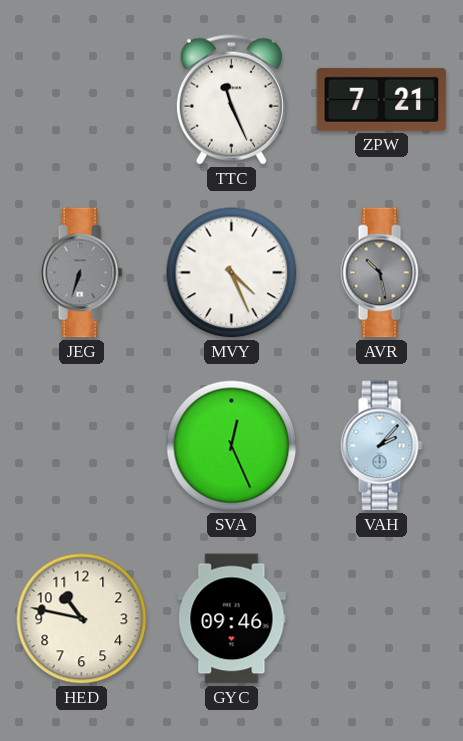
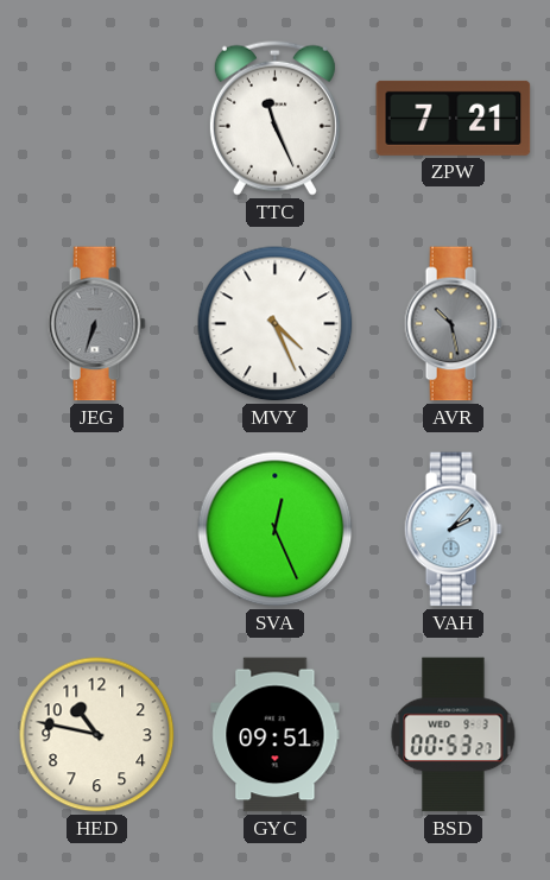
GYC: 09:46 -> 09:51 (276, 735)
BSD: none -> 00:53 (454, 735)
